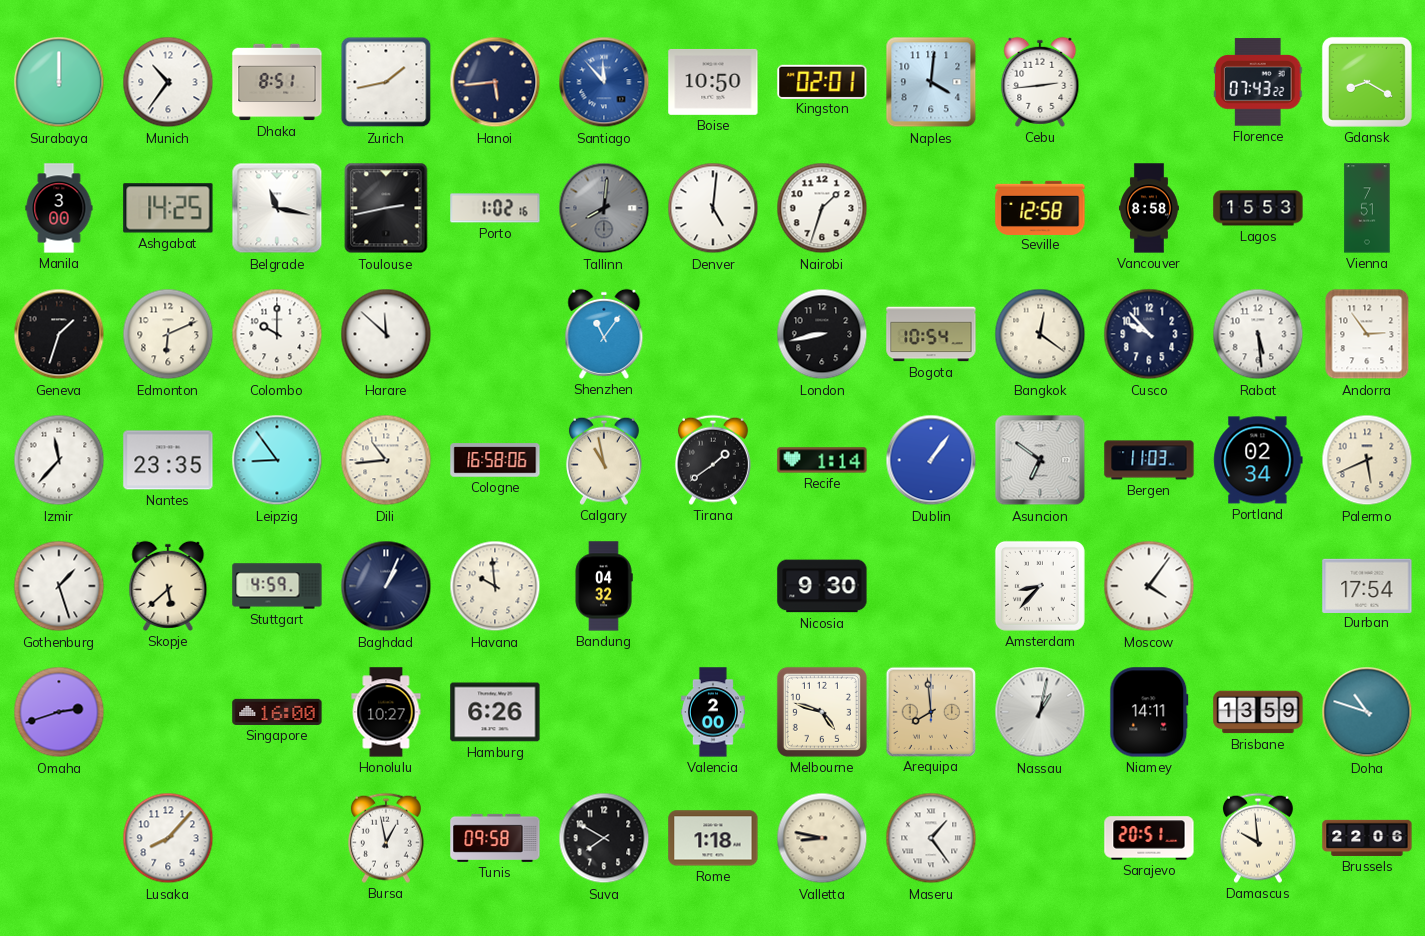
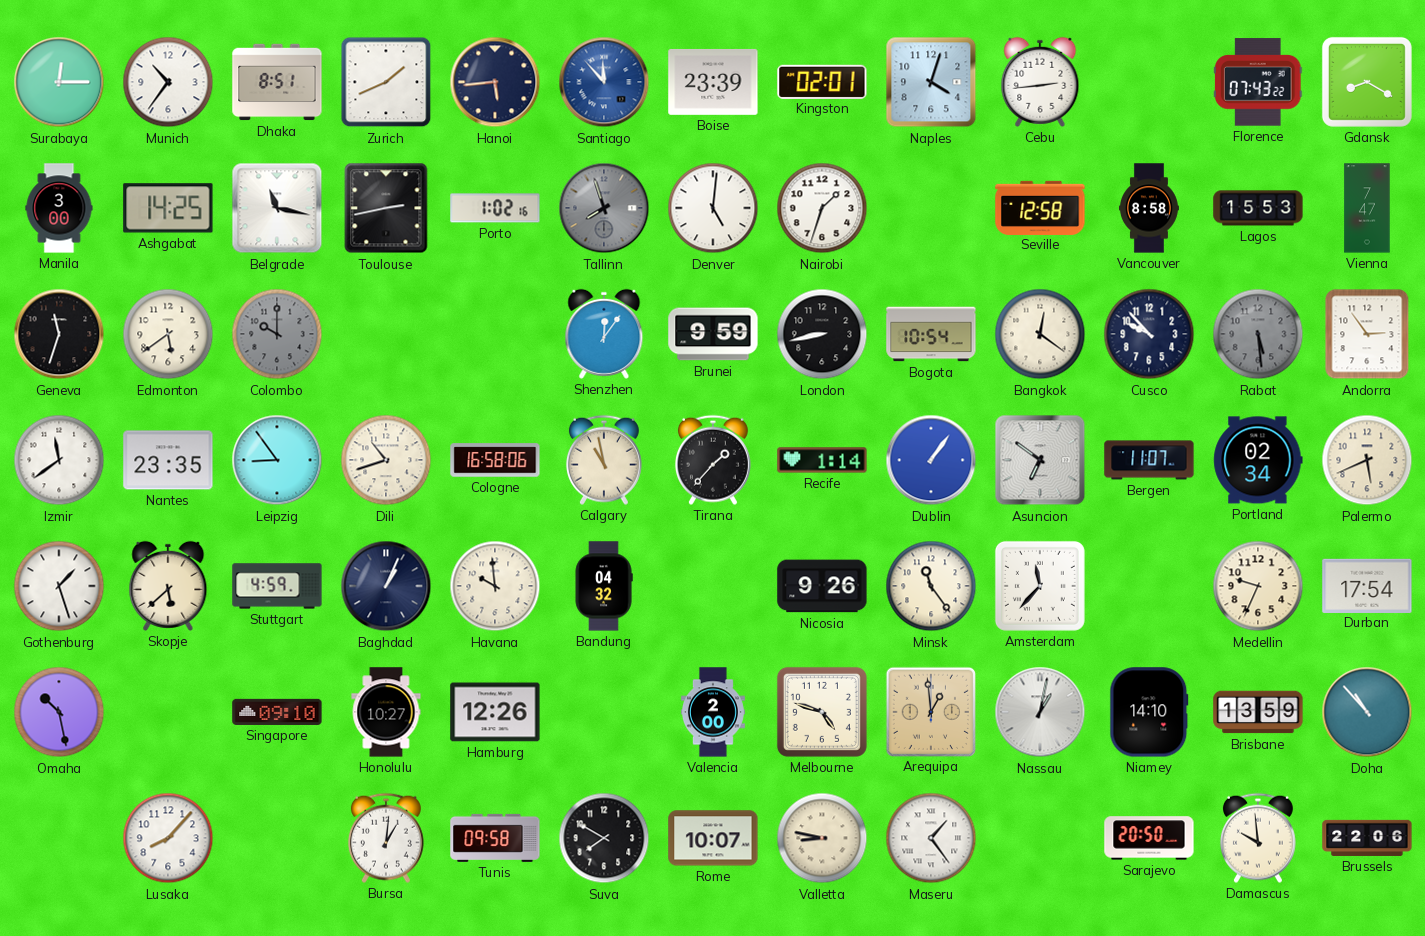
Surabaya: 12:00 -> 12:15 (59, 82)
Zurich: 1:43 -> 1:41 (386, 82)
Boise: 10:50 -> 23:39 (713, 82)
Naples: 4:01 -> 4:03 (931, 82)
Tallinn: 8:01 -> 7:57 (604, 208)
Vienna: 7:51 -> 7:47 (1367, 208)
Geneva: 1:33 -> 11:33 (59, 334)
Edmonton: 6:11 -> 5:39 (168, 334)
Colombo dial: white -> grey (277, 334)
Harare: 11:52 -> none (386, 334)
Shenzhen: 11:06 -> 12:06 (604, 334)
Brunei: none -> 9:59 (713, 334)
Rabat dial: white -> grey (1258, 334)
Izmir: 11:37 -> 11:39 (59, 460)
Dili: 10:44 -> 10:42 (386, 460)
Tirana: 1:39 -> 1:37 (713, 460)
Bergen: 11:03 -> 11:07 (1149, 460)
Nicosia: 9:30 -> 9:26 (822, 586)
Minsk: none -> 11:24 (931, 586)
Amsterdam: 8:37 -> 11:37 (1040, 586)
Moscow: 4:06 -> none (1149, 586)
Medellin: none -> 9:34 (1258, 586)
Omaha: 2:42 -> 10:28 (59, 712)
Singapore: 16:00 -> 09:10 (277, 712)
Hamburg: 6:26 -> 12:26 (495, 712)
Arequipa: 7:59 -> 12:59 (930, 711)
Niamey: 14:11 -> 14:10 (1149, 712)
Doha: 10:48 -> 10:53 (1367, 712)
Bursa: 12:58 -> 1:01 (386, 838)
Rome: 1:18 -> 10:07 (713, 838)
Sarajevo: 20:51 -> 20:50 (1149, 838)
